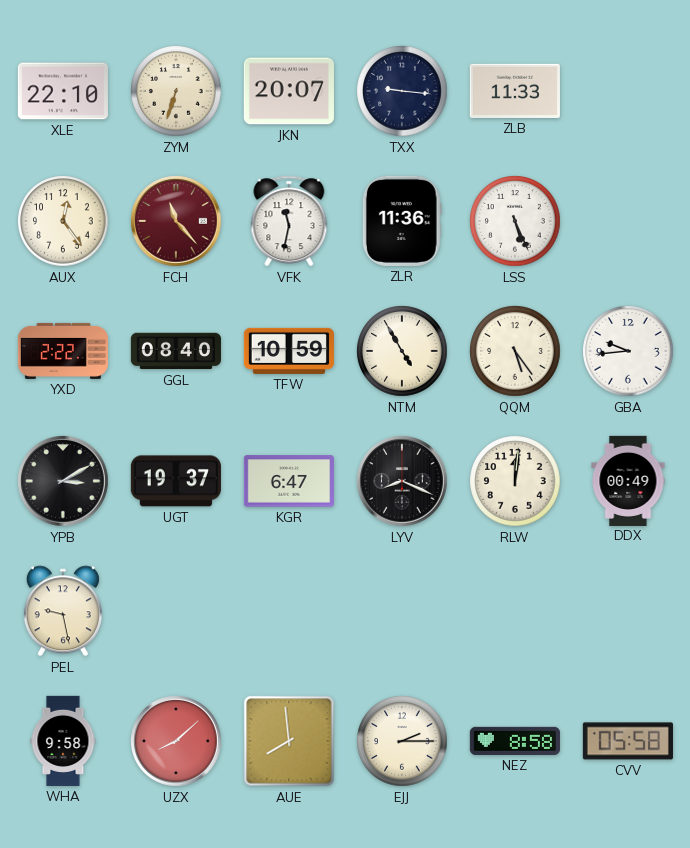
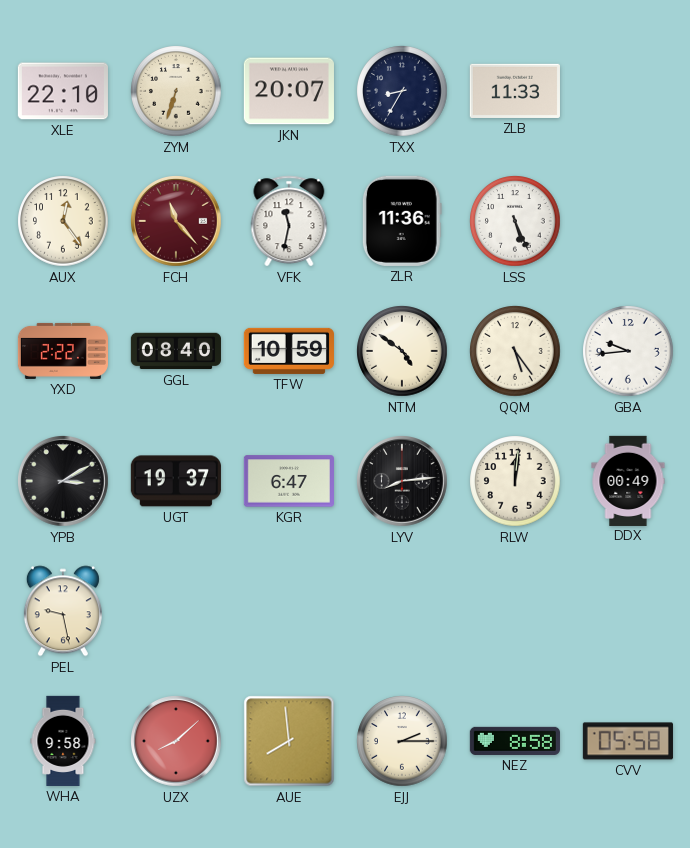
TXX: 9:16 -> 8:35 (402, 91)
NTM: 4:55 -> 4:51 (402, 351)
LYV: 8:19 -> 8:14 (403, 482)
